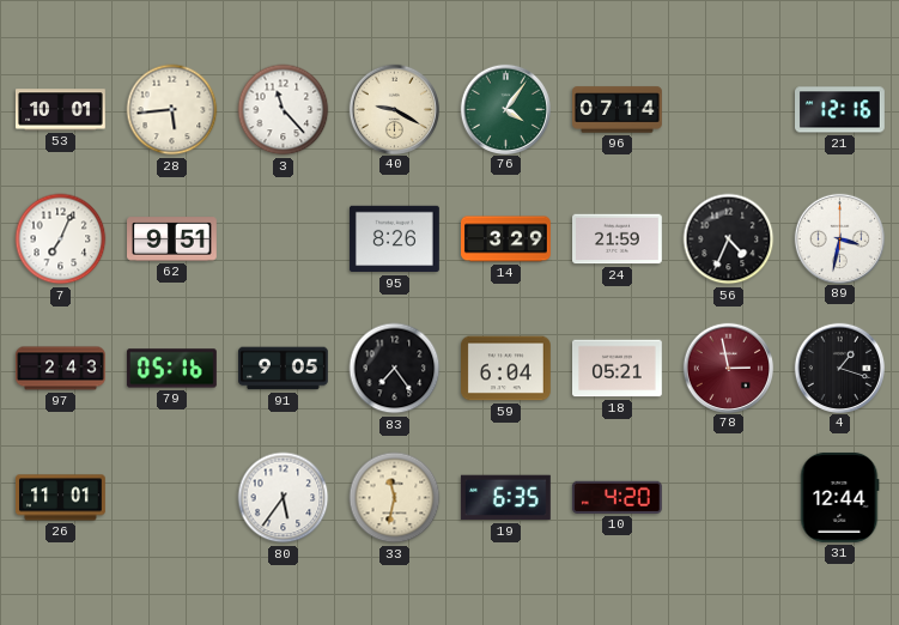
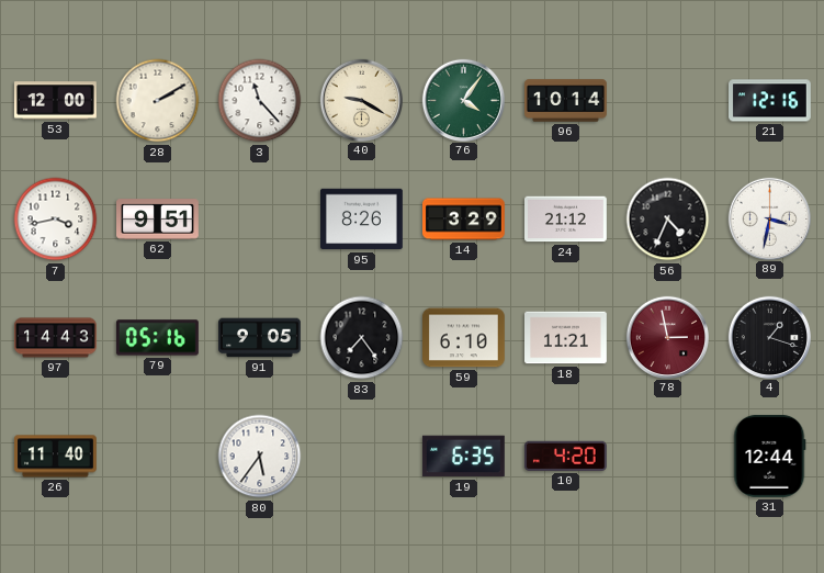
53: 10:01 -> 12:00 (56, 101)
28: 5:44 -> 2:10 (158, 101)
96: 07:14 -> 10:14 (566, 101)
7: 7:04 -> 3:43 (56, 220)
24: 21:59 -> 21:12 (566, 220)
97: 2:43 -> 14:43 (56, 338)
59: 6:04 -> 6:10 (464, 338)
18: 05:21 -> 11:21 (566, 338)
26: 11:01 -> 11:40 (56, 457)
33: 11:32 -> none (395, 498)
